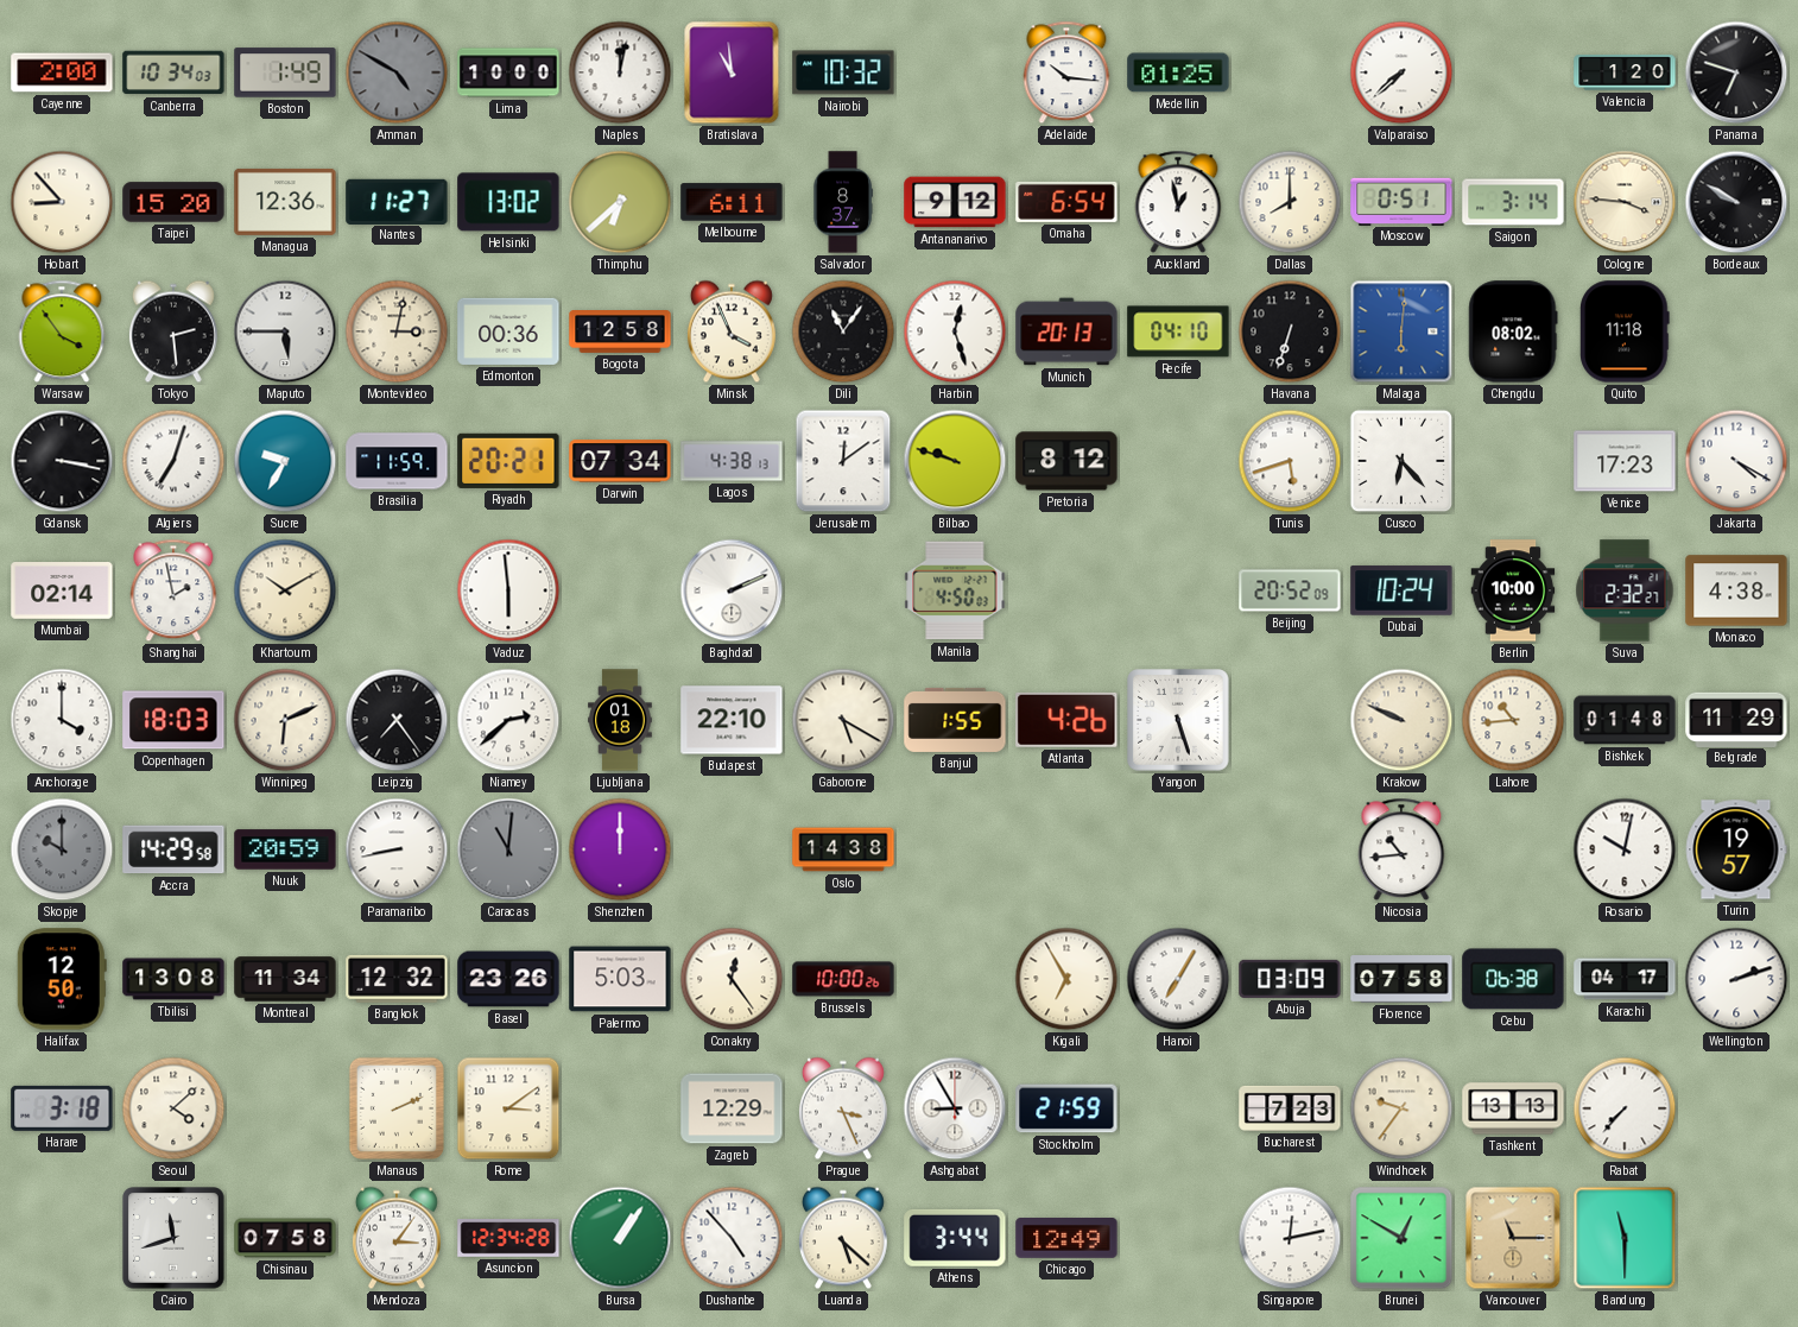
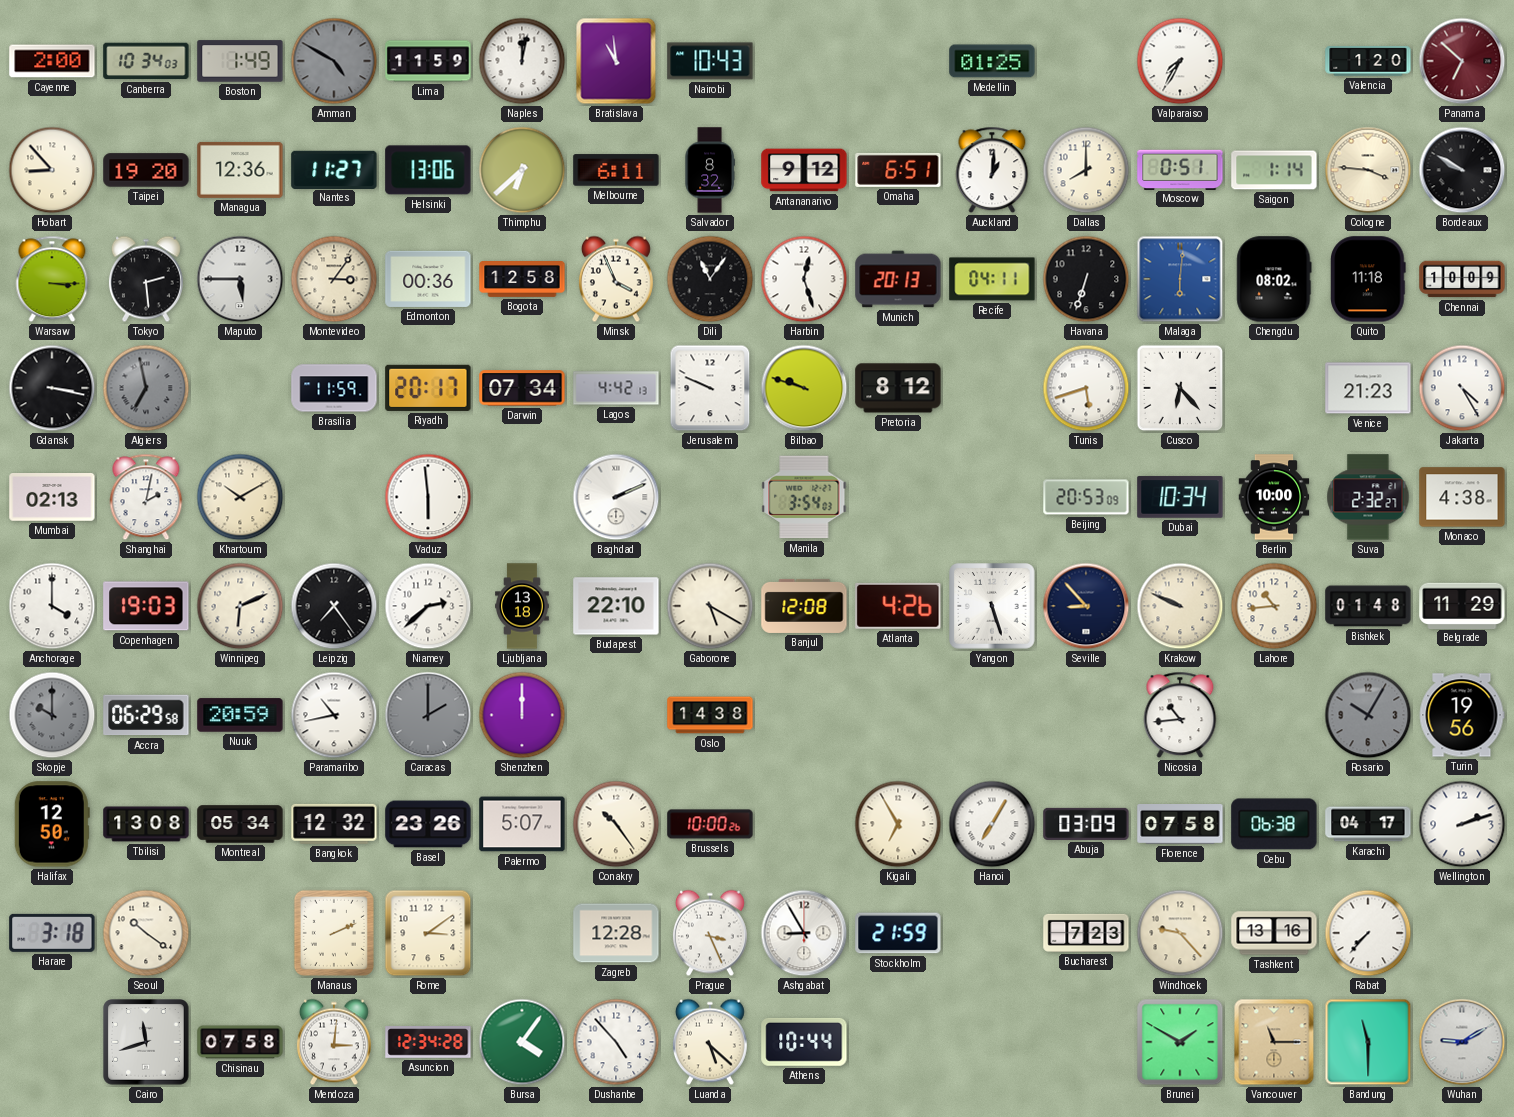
Lima: 10:00 -> 11:59 (428, 61)
Nairobi: 10:32 -> 10:43 (710, 61)
Adelaide: 10:16 -> none (1066, 72)
Valparaiso: 7:38 -> 7:35 (1180, 61)
Panama: 6:48 -> 6:52 (1462, 61)
Panama dial: black -> burgundy (1462, 61)
Taipei: 15:20 -> 19:20 (146, 170)
Helsinki: 13:02 -> 13:06 (428, 170)
Salvador: 8:37 -> 8:32 (710, 170)
Omaha: 6:54 -> 6:51 (898, 170)
Auckland: 12:58 -> 1:01 (992, 170)
Saigon: 3:14 -> 1:14 (1274, 170)
Warsaw: 3:54 -> 3:15 (52, 279)
Montevideo: 3:02 -> 3:06 (334, 279)
Recife: 04:10 -> 04:11 (992, 279)
Chennai: none -> 10:09 (1462, 279)
Algiers: 7:03 -> 6:58 (146, 388)
Algiers dial: white -> grey (146, 388)
Sucre: 9:35 -> none (285, 461)
Riyadh: 20:21 -> 20:17 (428, 388)
Lagos: 4:38 -> 4:42 (616, 388)
Jerusalem: 12:09 -> 9:49 (710, 388)
Venice: 17:23 -> 21:23 (1368, 388)
Jakarta: 4:20 -> 4:25 (1462, 388)
Mumbai: 02:14 -> 02:13 (52, 497)
Shanghai: 1:58 -> 2:02 (146, 497)
Manila: 4:50 -> 3:54 (804, 497)
Beijing: 20:52 -> 20:53 (1086, 497)
Dubai: 10:24 -> 10:34 (1180, 497)
Copenhagen: 18:03 -> 19:03 (146, 606)
Ljubljana: 01:18 -> 13:18 (522, 606)
Banjul: 1:55 -> 12:08 (804, 606)
Seville: none -> 8:53 (1086, 606)
Accra: 14:29 -> 06:29 (146, 715)
Paramaribo: 8:43 -> 10:43 (334, 715)
Caracas: 11:01 -> 2:00 (428, 715)
Rosario: 10:02 -> 10:05 (1368, 715)
Rosario dial: white -> grey (1368, 715)
Turin: 19:57 -> 19:56 (1462, 715)
Montreal: 11:34 -> 05:34 (240, 824)
Palermo: 5:03 -> 5:07 (522, 824)
Conakry: 12:24 -> 10:24 (616, 824)
Seoul: 4:08 -> 10:21 (146, 933)
Zagreb: 12:29 -> 12:28 (616, 933)
Windhoek: 9:36 -> 9:23 (1180, 933)
Tashkent: 13:13 -> 13:16 (1274, 933)
Mendoza: 3:06 -> 3:01 (334, 1042)
Bursa: 1:06 -> 4:06 (522, 1042)
Athens: 3:44 -> 10:44 (804, 1042)
Chicago: 12:49 -> none (1066, 1238)
Singapore: 12:13 -> none (1290, 1238)
Brunei: 12:50 -> 1:50 (1180, 1042)
Wuhan: none -> 9:10 (1462, 1042)
